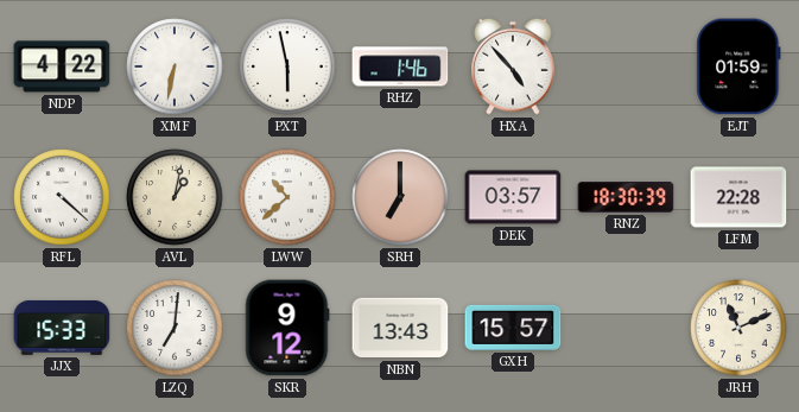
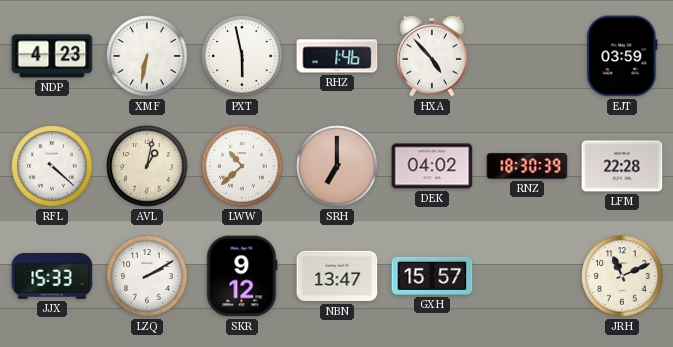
NDP: 4:22 -> 4:23 (52, 56)
EJT: 01:59 -> 03:59 (622, 56)
DEK: 03:57 -> 04:02 (432, 166)
LZQ: 7:01 -> 2:10 (147, 276)
NBN: 13:43 -> 13:47 (337, 276)
